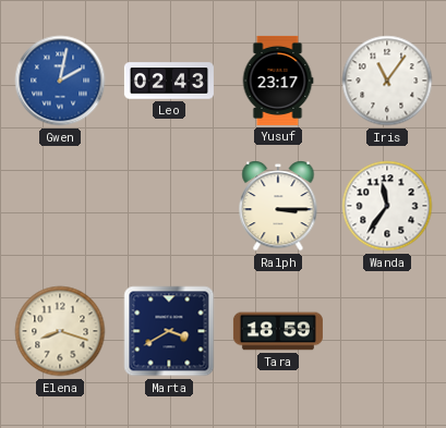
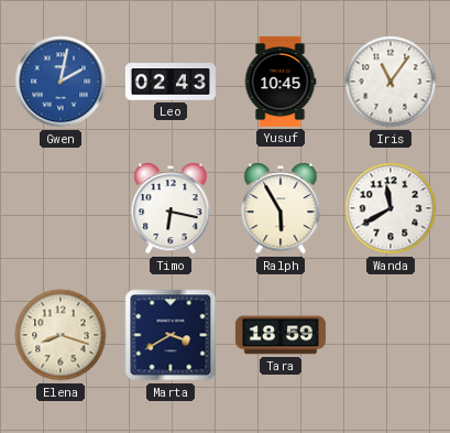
Yusuf: 23:17 -> 10:45 (281, 82)
Timo: none -> 6:17 (171, 209)
Ralph: 3:15 -> 5:55 (281, 209)
Wanda: 11:36 -> 11:40 (391, 208)
